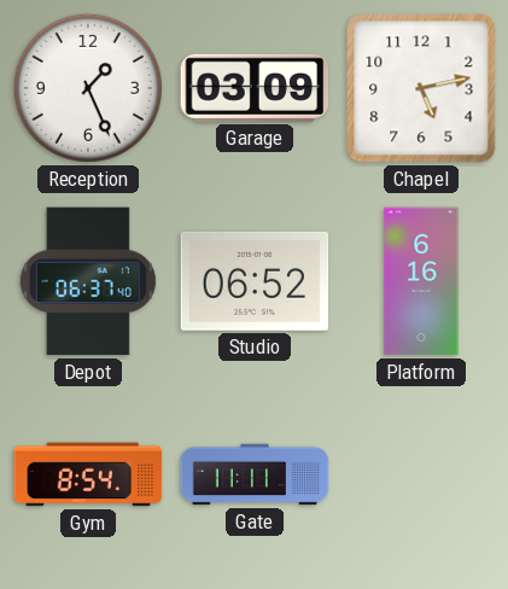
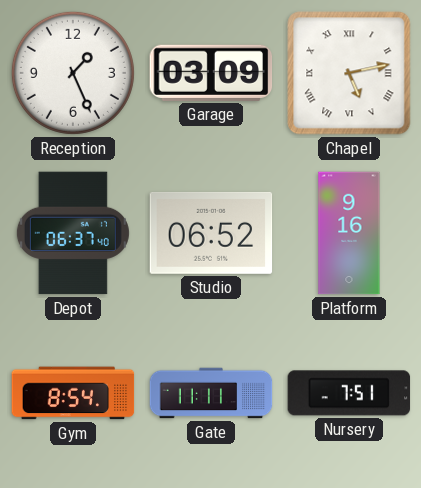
Chapel numerals: Arabic -> Roman (349, 73)
Platform: 6:16 -> 9:16 (349, 233)
Nursery: none -> 7:51 (349, 393)
